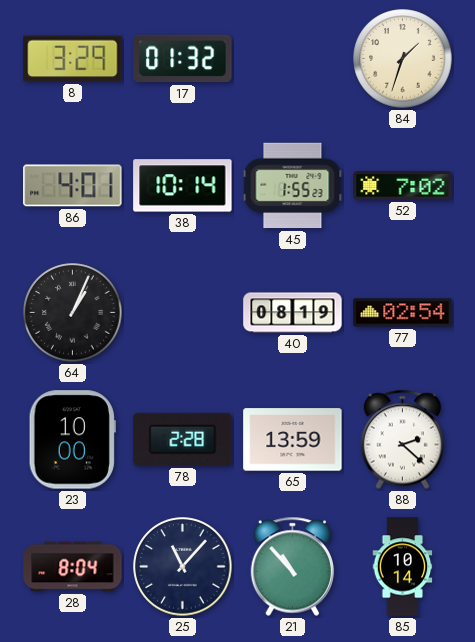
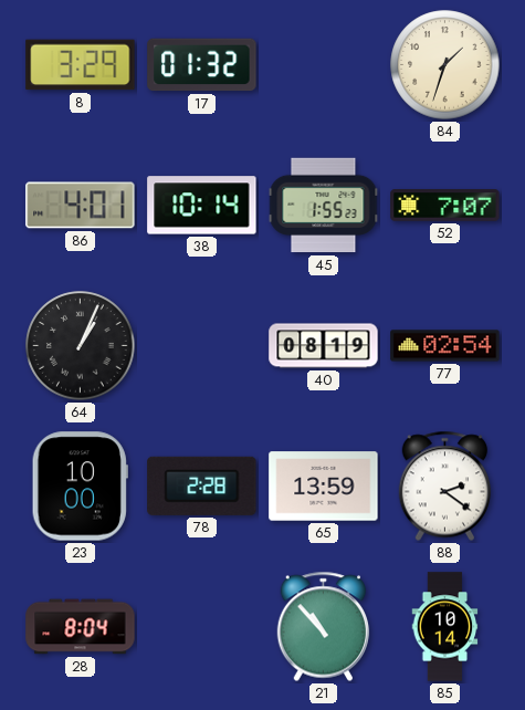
52: 7:02 -> 7:07 (445, 206)
88: 2:22 -> 2:21 (445, 487)
25: 11:07 -> none (183, 567)
